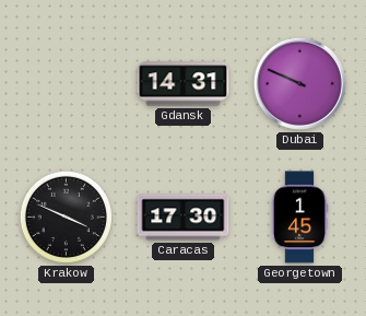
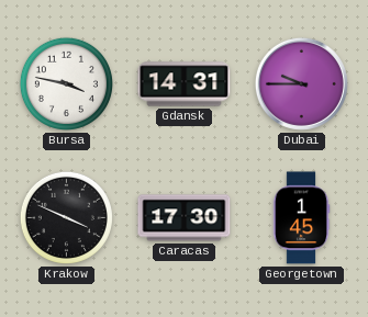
Bursa: none -> 3:47 (66, 83)
Dubai: 9:49 -> 9:45 (301, 83)
